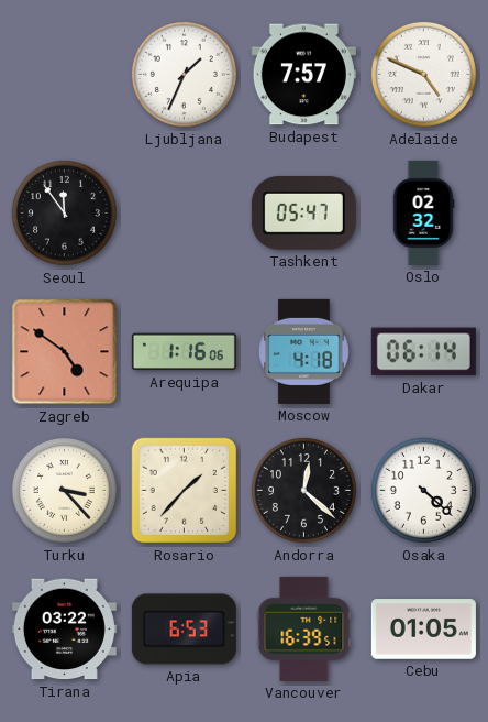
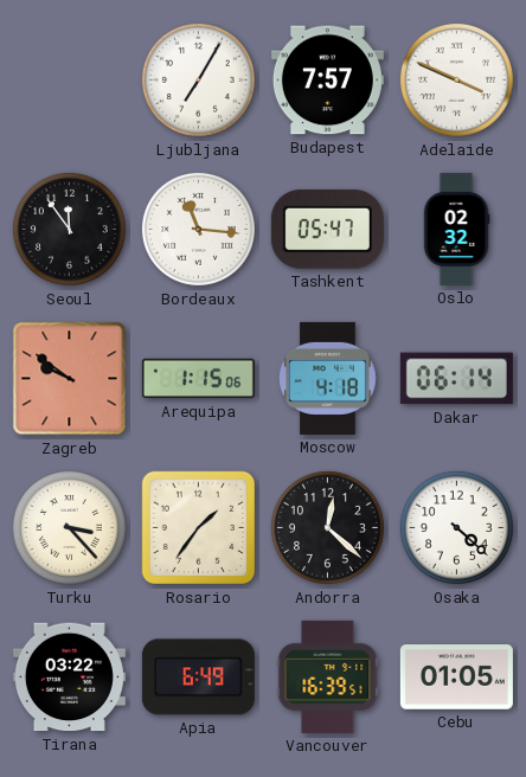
Ljubljana: 1:34 -> 7:05 (198, 79)
Adelaide: 4:49 -> 3:49 (456, 79)
Bordeaux: none -> 11:16 (198, 229)
Zagreb: 4:51 -> 9:51 (70, 379)
Arequipa: 1:16 -> 1:15 (198, 379)
Rosario: 1:37 -> 1:36 (199, 528)
Apia: 6:53 -> 6:49 (198, 678)
